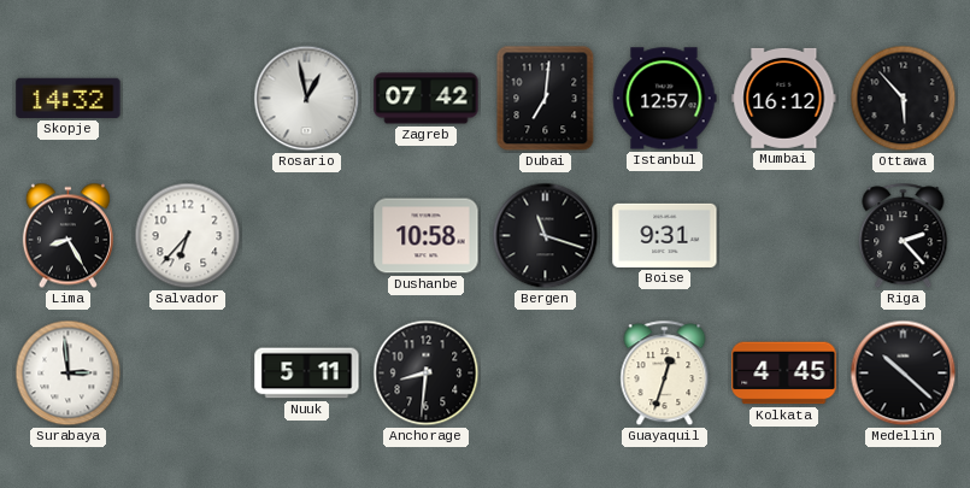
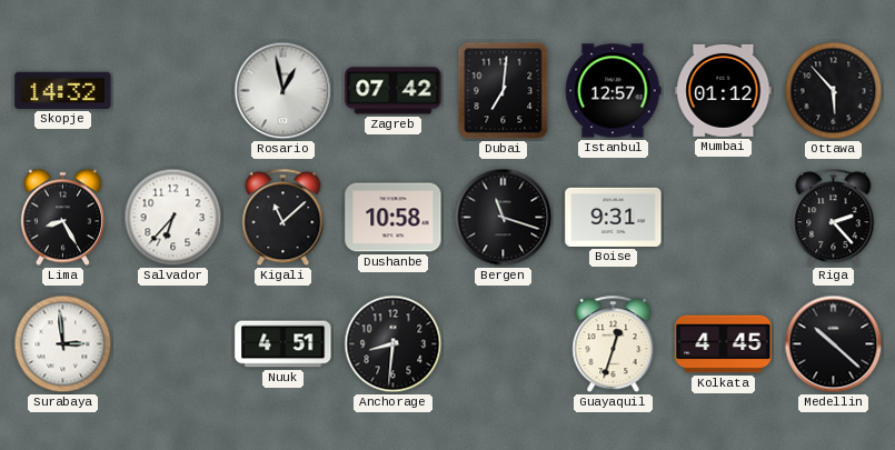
Mumbai: 16:12 -> 01:12 (724, 90)
Kigali: none -> 11:08 (284, 218)
Nuuk: 5:11 -> 4:51 (284, 344)
